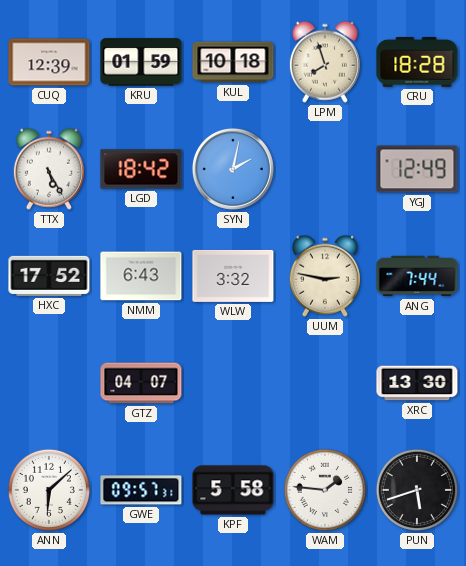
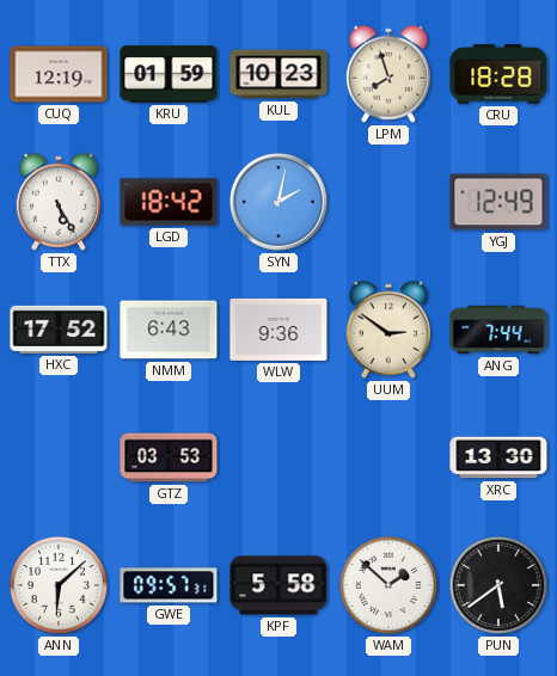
CUQ: 12:39 -> 12:19 (59, 74)
KUL: 10:18 -> 10:23 (278, 74)
WLW: 3:32 -> 9:36 (278, 330)
UUM: 2:47 -> 2:51 (388, 330)
GTZ: 04:07 -> 03:53 (169, 457)
WAM: 1:46 -> 1:52 (388, 585)
PUN: 5:42 -> 5:39 (498, 585)
